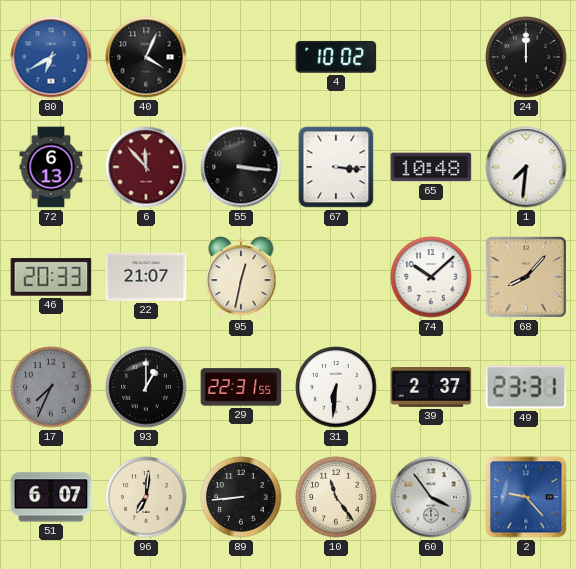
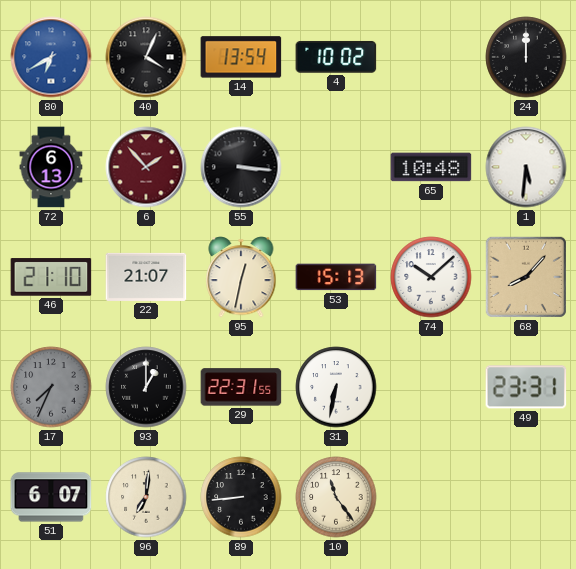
14: none -> 13:54 (241, 57)
6: 11:53 -> 1:53 (146, 167)
67: 3:16 -> none (336, 167)
1: 7:31 -> 5:31 (526, 167)
46: 20:33 -> 21:10 (51, 277)
53: none -> 15:13 (336, 277)
31: 6:31 -> 6:32 (336, 387)
39: 2:37 -> none (431, 388)
60: 3:54 -> none (431, 497)
2: 9:23 -> none (526, 497)
